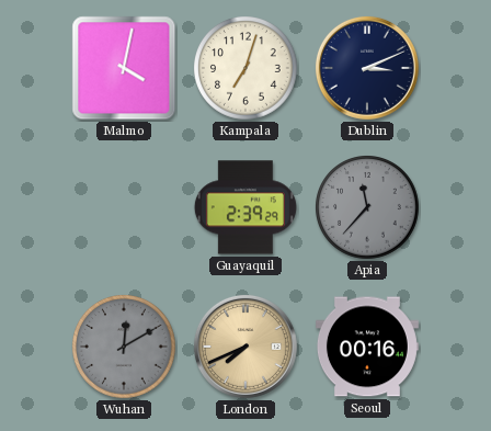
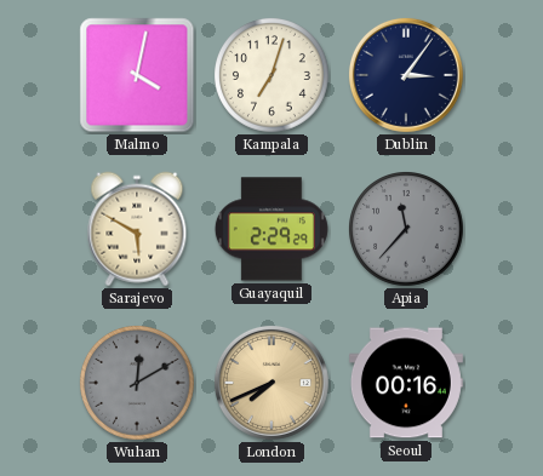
Dublin: 3:11 -> 3:06 (406, 75)
Sarajevo: none -> 5:50 (137, 229)
Guayaquil: 2:39 -> 2:29 (271, 229)
